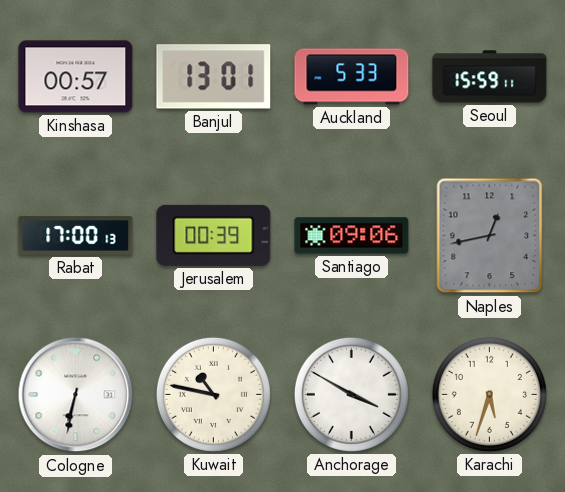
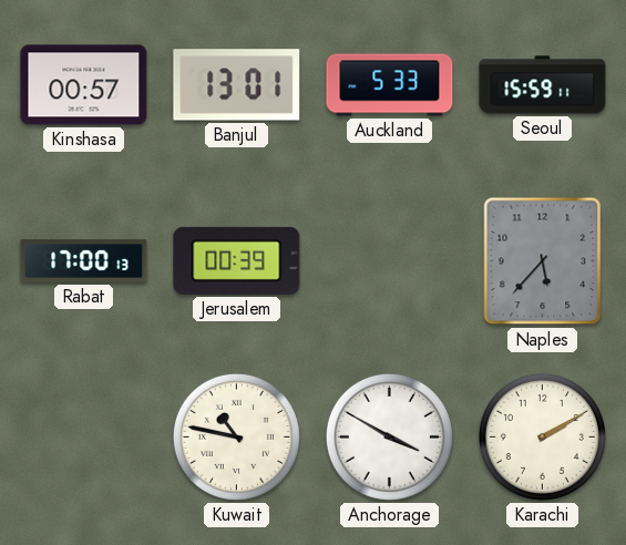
Santiago: 09:06 -> none (352, 236)
Naples: 12:43 -> 5:37 (543, 261)
Cologne: 6:32 -> none (76, 395)
Karachi: 5:33 -> 2:10 (542, 436)
